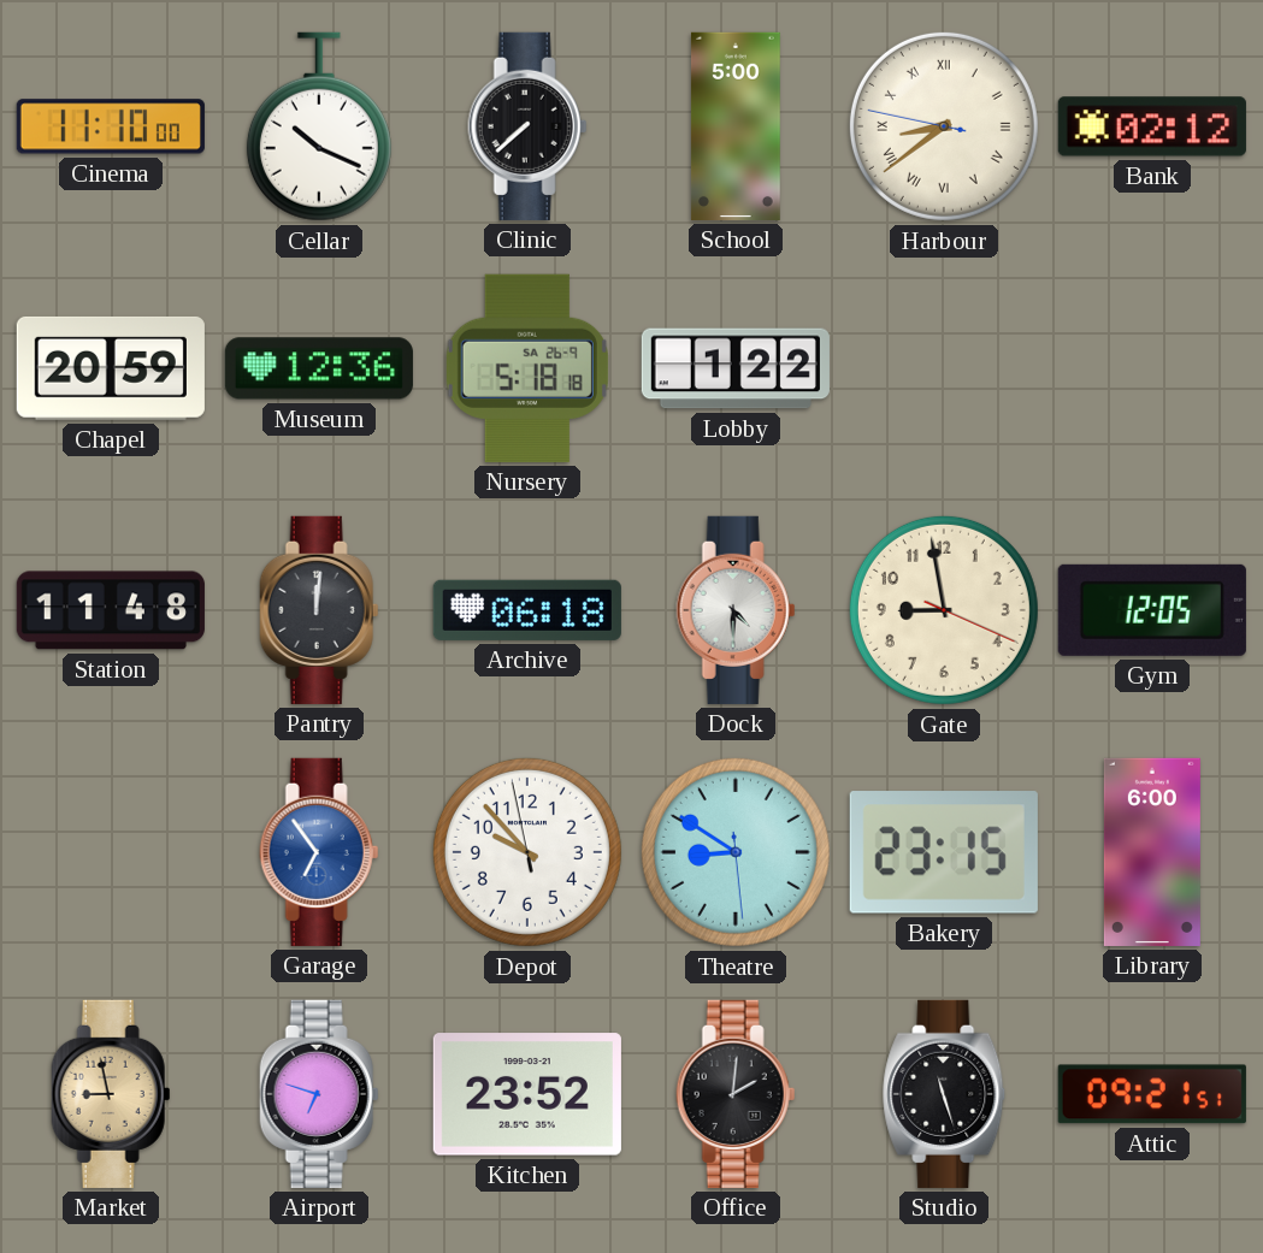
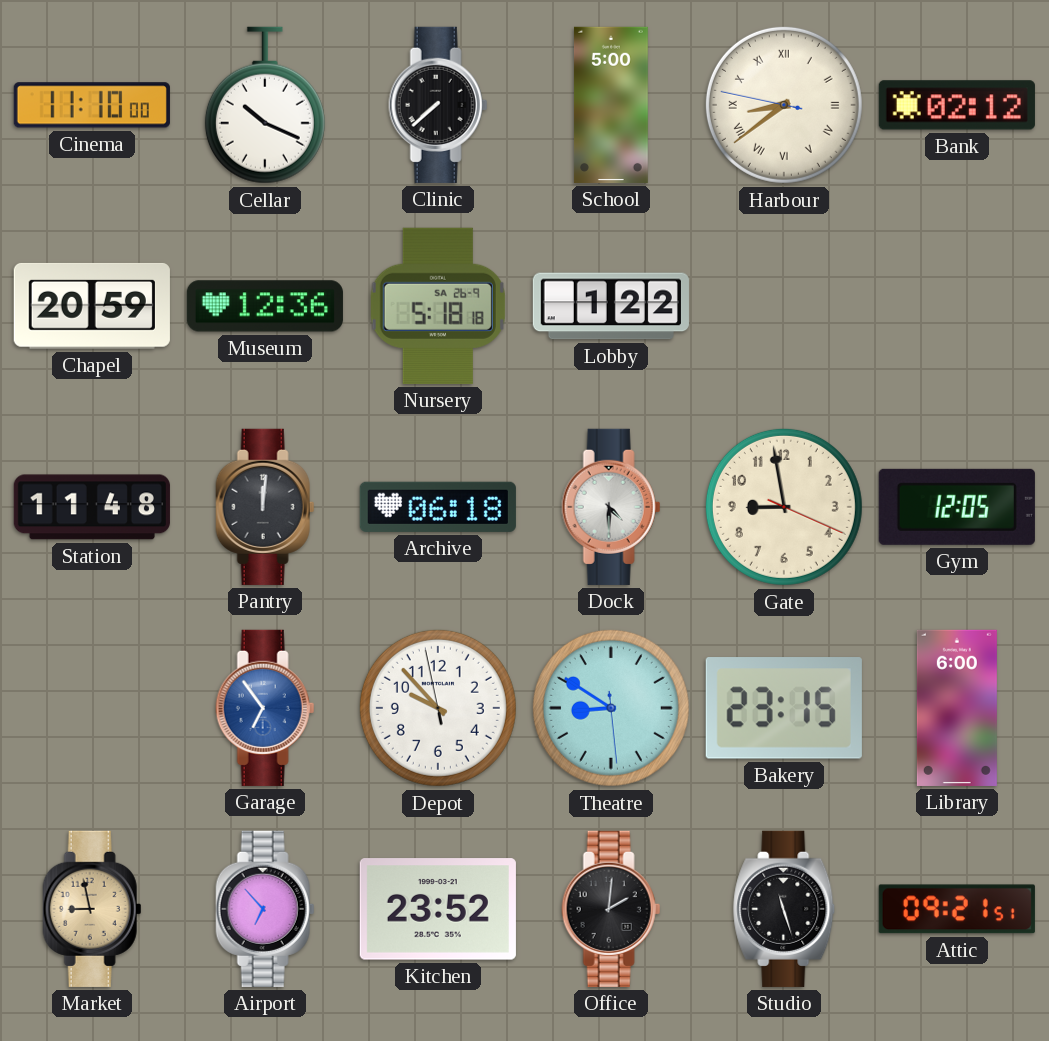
Airport: 6:48 -> 6:53 (265, 909)
